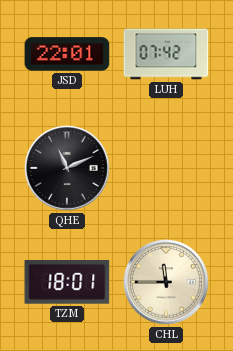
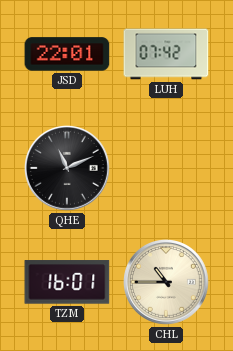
TZM: 18:01 -> 16:01 (67, 282)
CHL: 11:45 -> 10:45 (167, 283)
